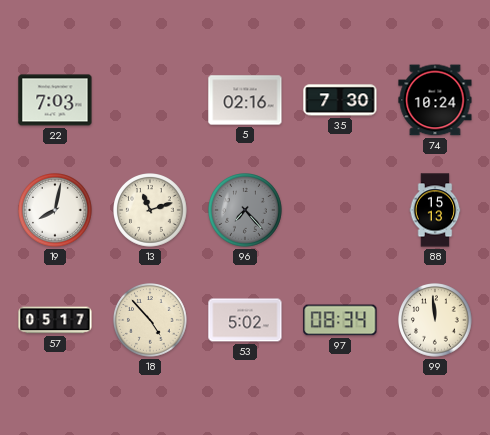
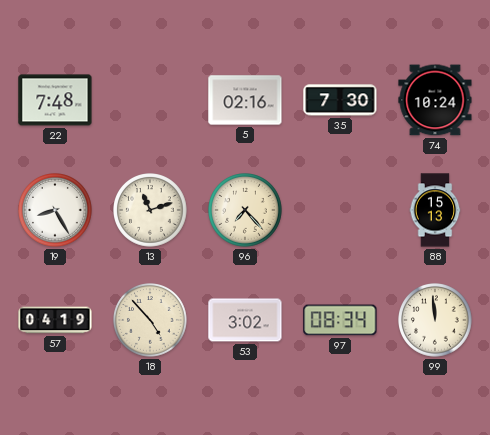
22: 7:03 -> 7:48 (55, 100)
19: 8:02 -> 8:25 (56, 211)
96 dial: grey -> cream (246, 211)
57: 05:17 -> 04:19 (55, 320)
53: 5:02 -> 3:02 (245, 320)
